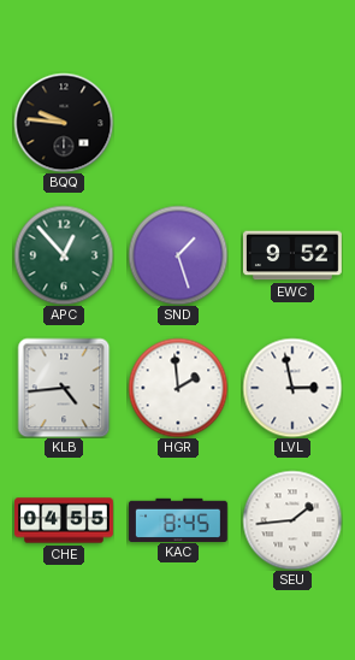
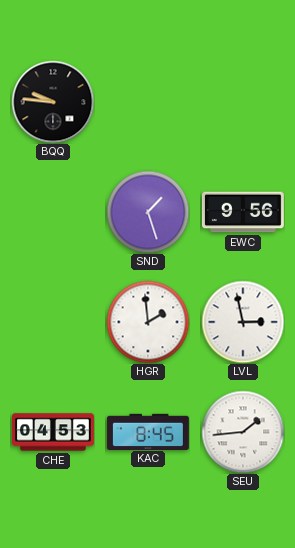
APC: 12:53 -> none (64, 255)
EWC: 9:52 -> 9:56 (244, 212)
KLB: 4:44 -> none (64, 388)
CHE: 04:55 -> 04:53 (54, 432)
